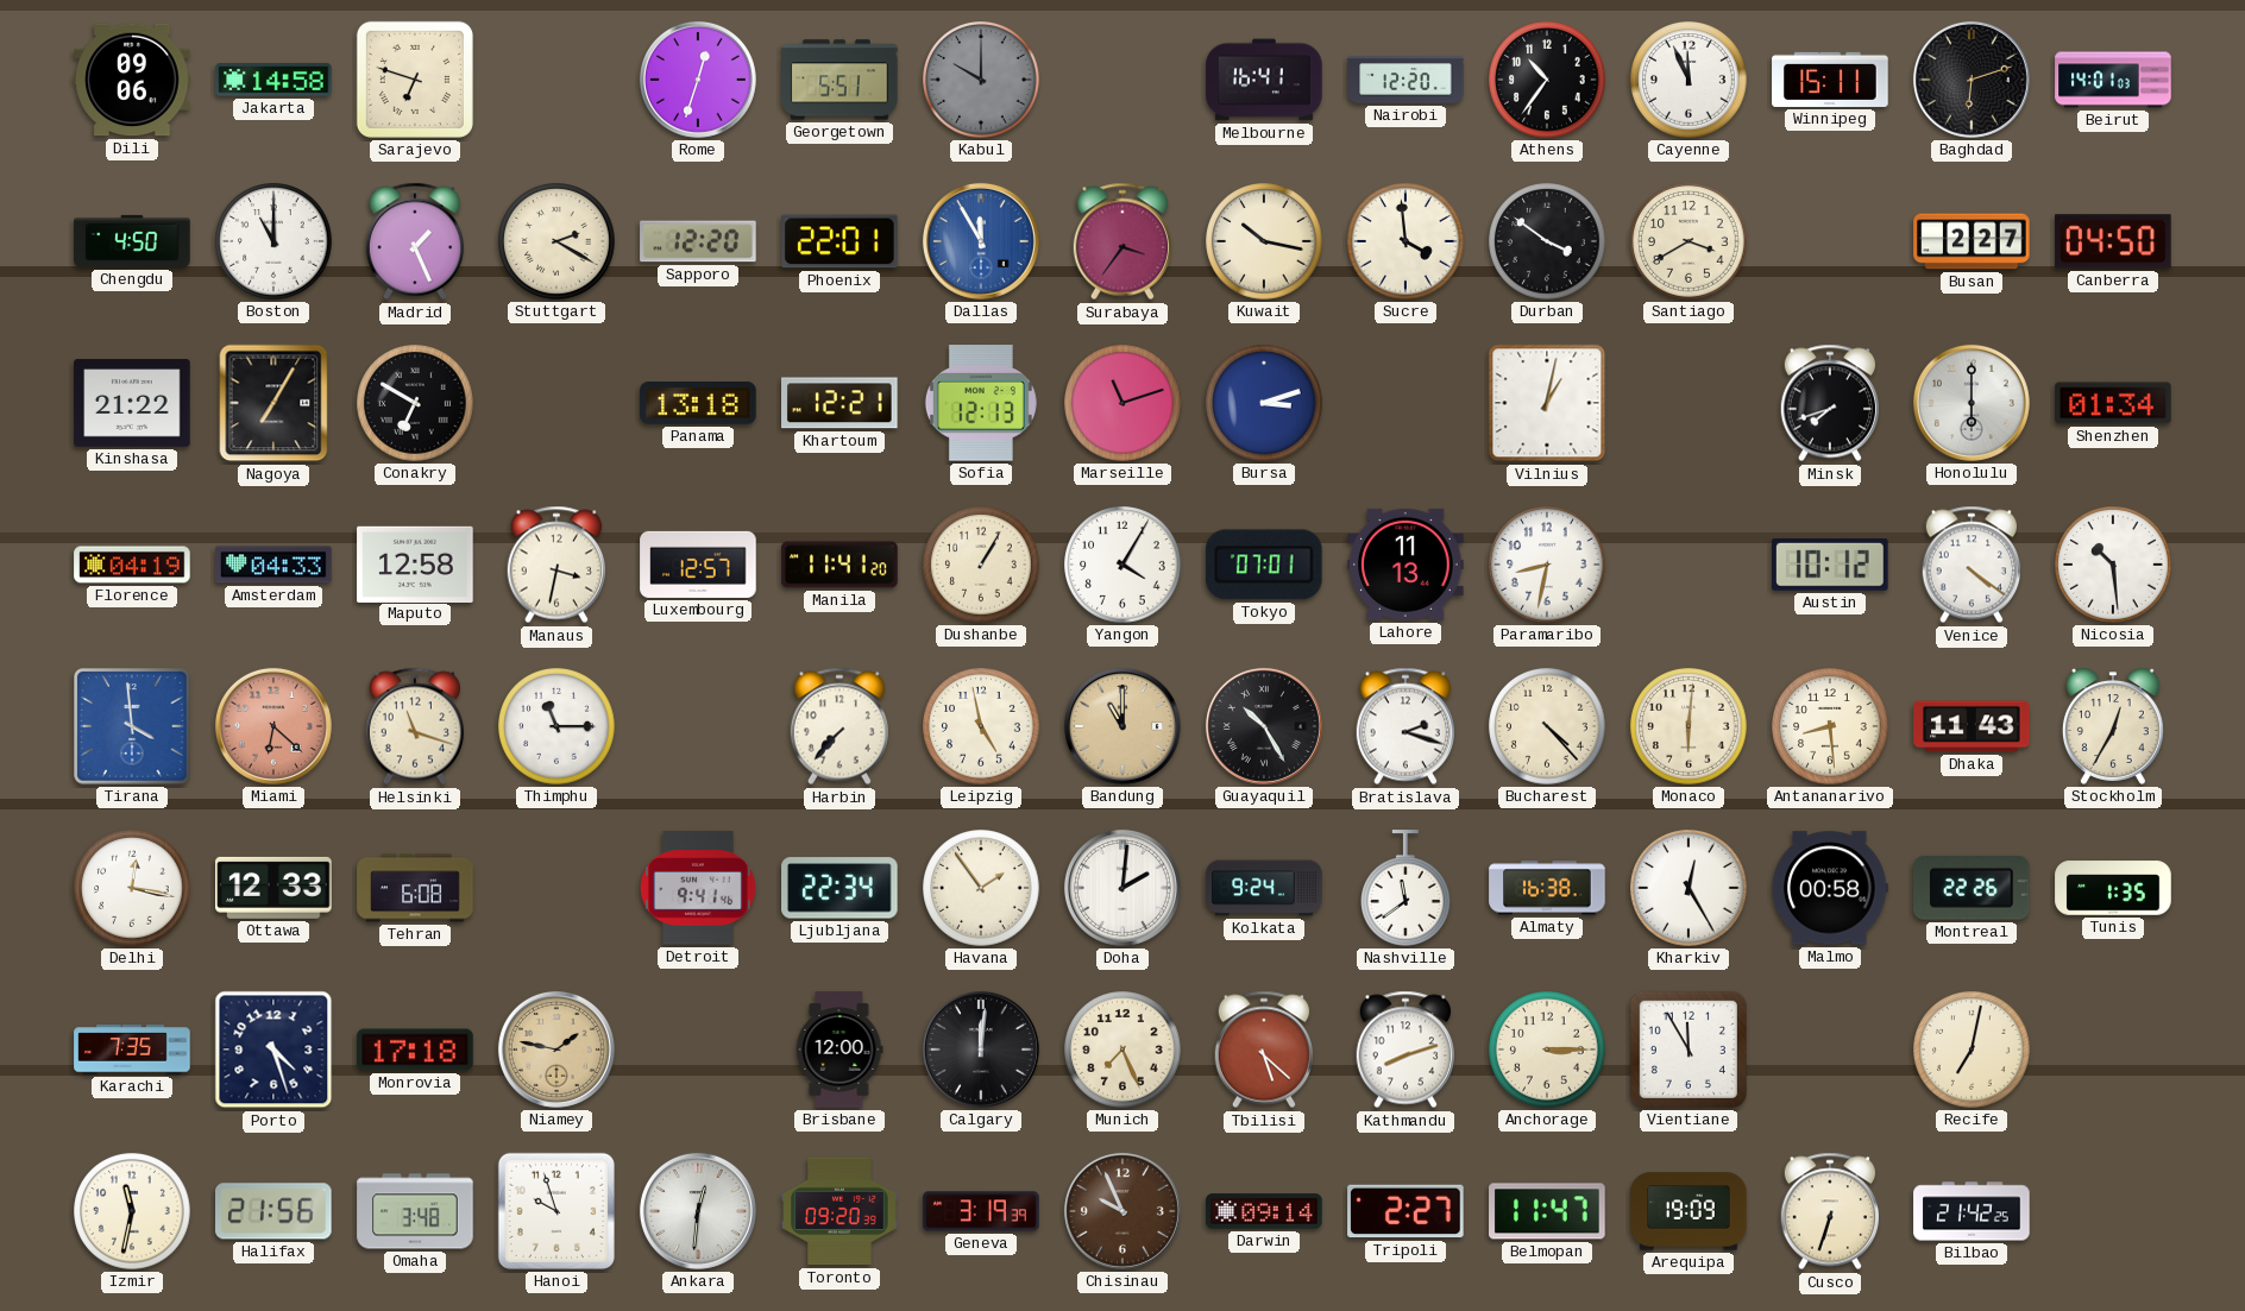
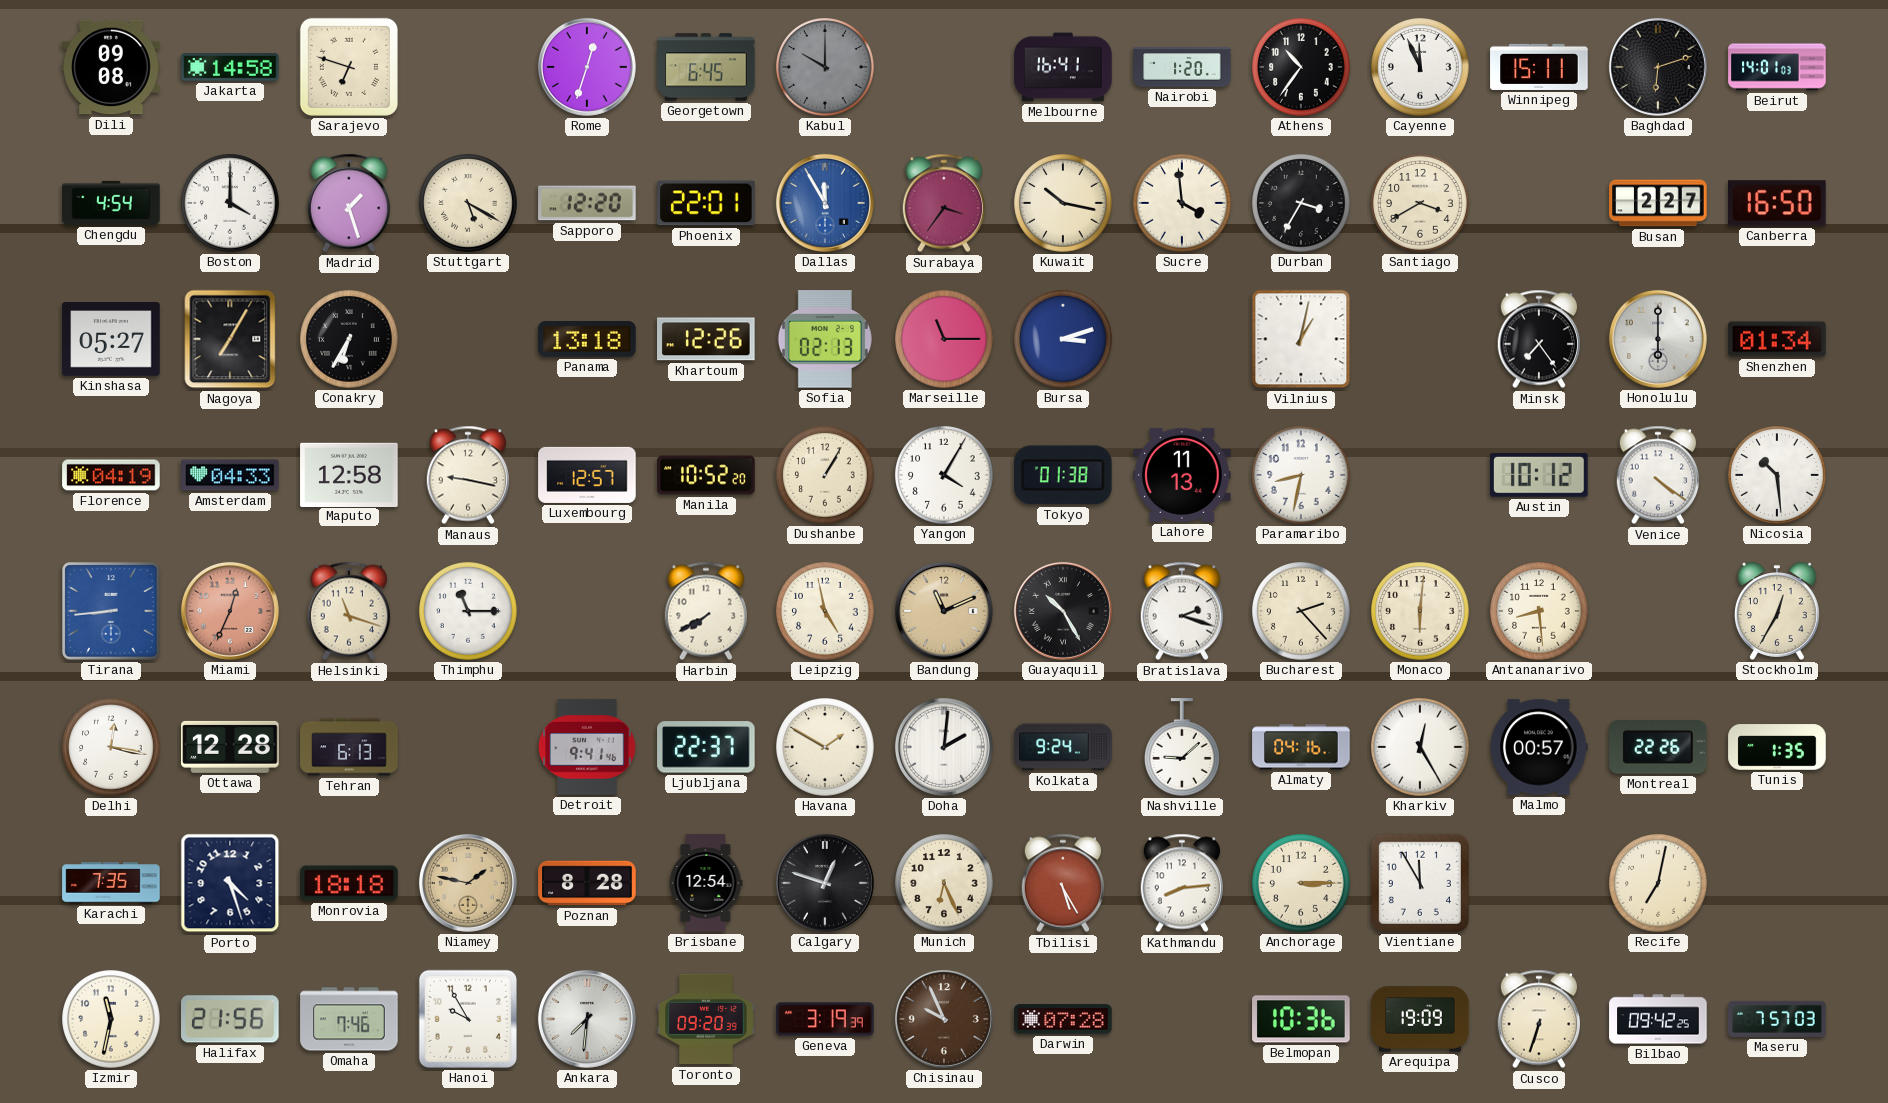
Dili: 09:06 -> 09:08 (111, 67)
Georgetown: 5:51 -> 6:45 (706, 67)
Nairobi: 12:20 -> 1:20 (1182, 67)
Chengdu: 4:50 -> 4:54 (111, 203)
Boston: 11:00 -> 4:00 (230, 203)
Madrid: 1:26 -> 1:27 (348, 203)
Stuttgart: 2:20 -> 5:20 (468, 203)
Durban: 3:51 -> 3:35 (1301, 203)
Canberra: 04:50 -> 16:50 (1777, 203)
Kinshasa: 21:22 -> 05:27 (111, 339)
Conakry: 6:50 -> 6:35 (349, 339)
Khartoum: 12:21 -> 12:26 (706, 339)
Sofia: 12:13 -> 02:13 (825, 339)
Marseille: 11:12 -> 11:15 (944, 339)
Minsk: 7:42 -> 7:24 (1538, 339)
Manaus: 3:32 -> 9:17 (467, 475)
Manila: 11:41 -> 10:52 (706, 475)
Tokyo: 07:01 -> 01:38 (1064, 475)
Tirana: 3:59 -> 8:44 (112, 612)
Miami: 6:22 -> 12:34 (230, 611)
Harbin: 7:37 -> 7:40 (705, 611)
Bandung: 11:00 -> 11:11 (944, 611)
Bucharest: 4:23 -> 2:23 (1301, 611)
Dhaka: 11:43 -> none (1972, 726)
Ottawa: 12:33 -> 12:28 (230, 747)
Tehran: 6:08 -> 6:13 (349, 747)
Ljubljana: 22:34 -> 22:37 (706, 747)
Havana: 1:54 -> 1:50 (825, 747)
Nashville: 11:39 -> 9:08 (1183, 747)
Almaty: 16:38 -> 04:16 (1301, 747)
Malmo: 00:58 -> 00:57 (1539, 747)
Monrovia: 17:18 -> 18:18 (349, 883)
Poznan: none -> 8:28 (587, 883)
Brisbane: 12:00 -> 12:54 (706, 883)
Calgary: 12:01 -> 12:48 (825, 883)
Munich: 7:26 -> 6:26 (944, 883)
Tbilisi: 5:22 -> 5:25 (1062, 883)
Kathmandu: 8:12 -> 8:14 (1181, 883)
Omaha: 3:48 -> 7:46 (349, 1019)
Hanoi: 9:57 -> 9:55 (468, 1019)
Ankara: 12:31 -> 7:31 (587, 1019)
Darwin: 09:14 -> 07:28 (1063, 1019)
Tripoli: 2:27 -> none (1406, 1211)
Belmopan: 11:47 -> 10:36 (1301, 1019)
Bilbao: 21:42 -> 09:42 (1658, 1019)
Maseru: none -> 7:57 (1777, 1019)
